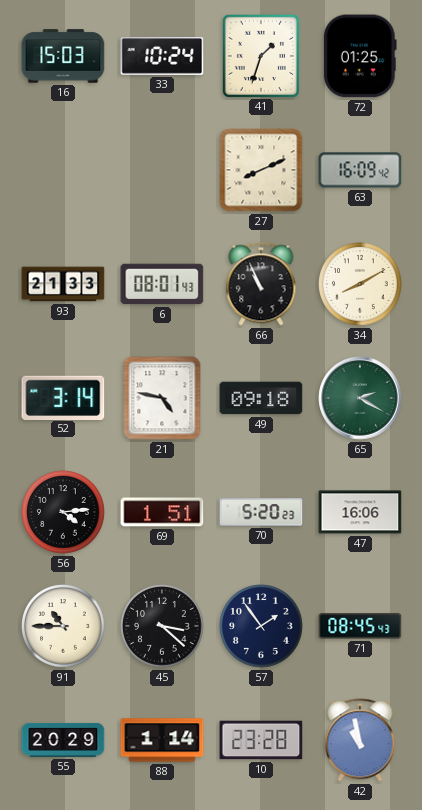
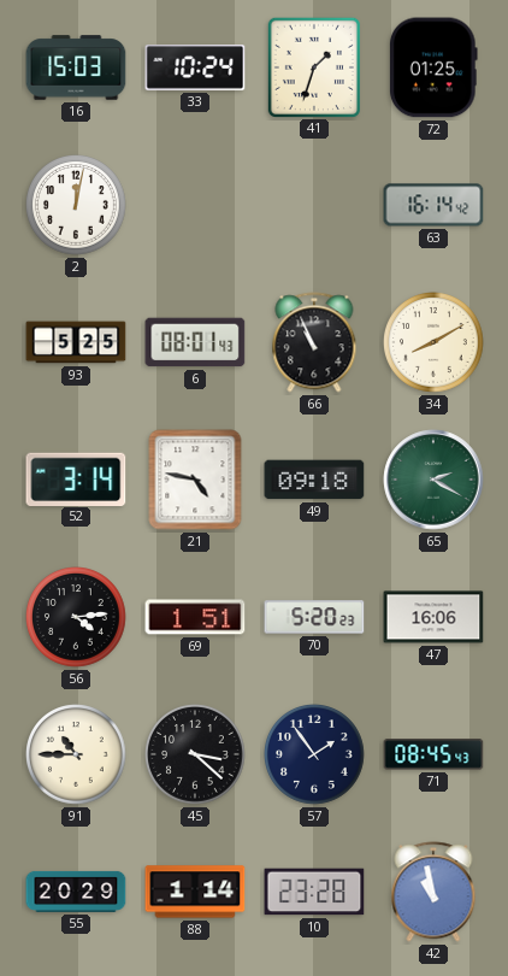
2: none -> 12:02 (76, 205)
27: 8:11 -> none (261, 170)
63: 16:09 -> 16:14 (433, 205)
93: 21:33 -> 5:25 (76, 342)
